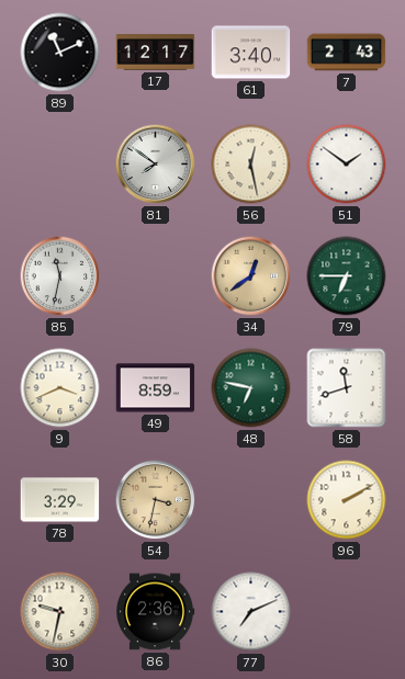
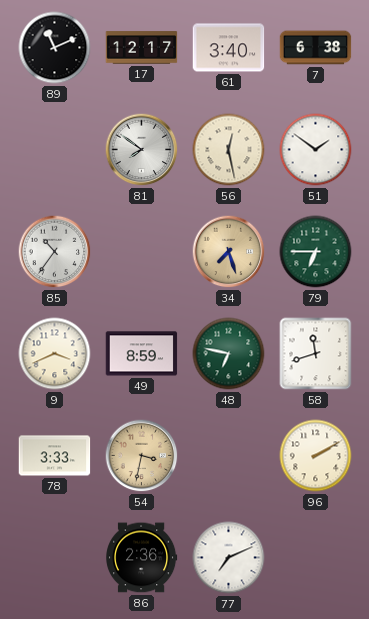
7: 2:43 -> 6:38 (316, 48)
85: 11:32 -> 10:36 (55, 252)
34: 12:39 -> 7:27 (229, 252)
78: 3:29 -> 3:33 (55, 456)
30: 9:32 -> none (60, 612)
